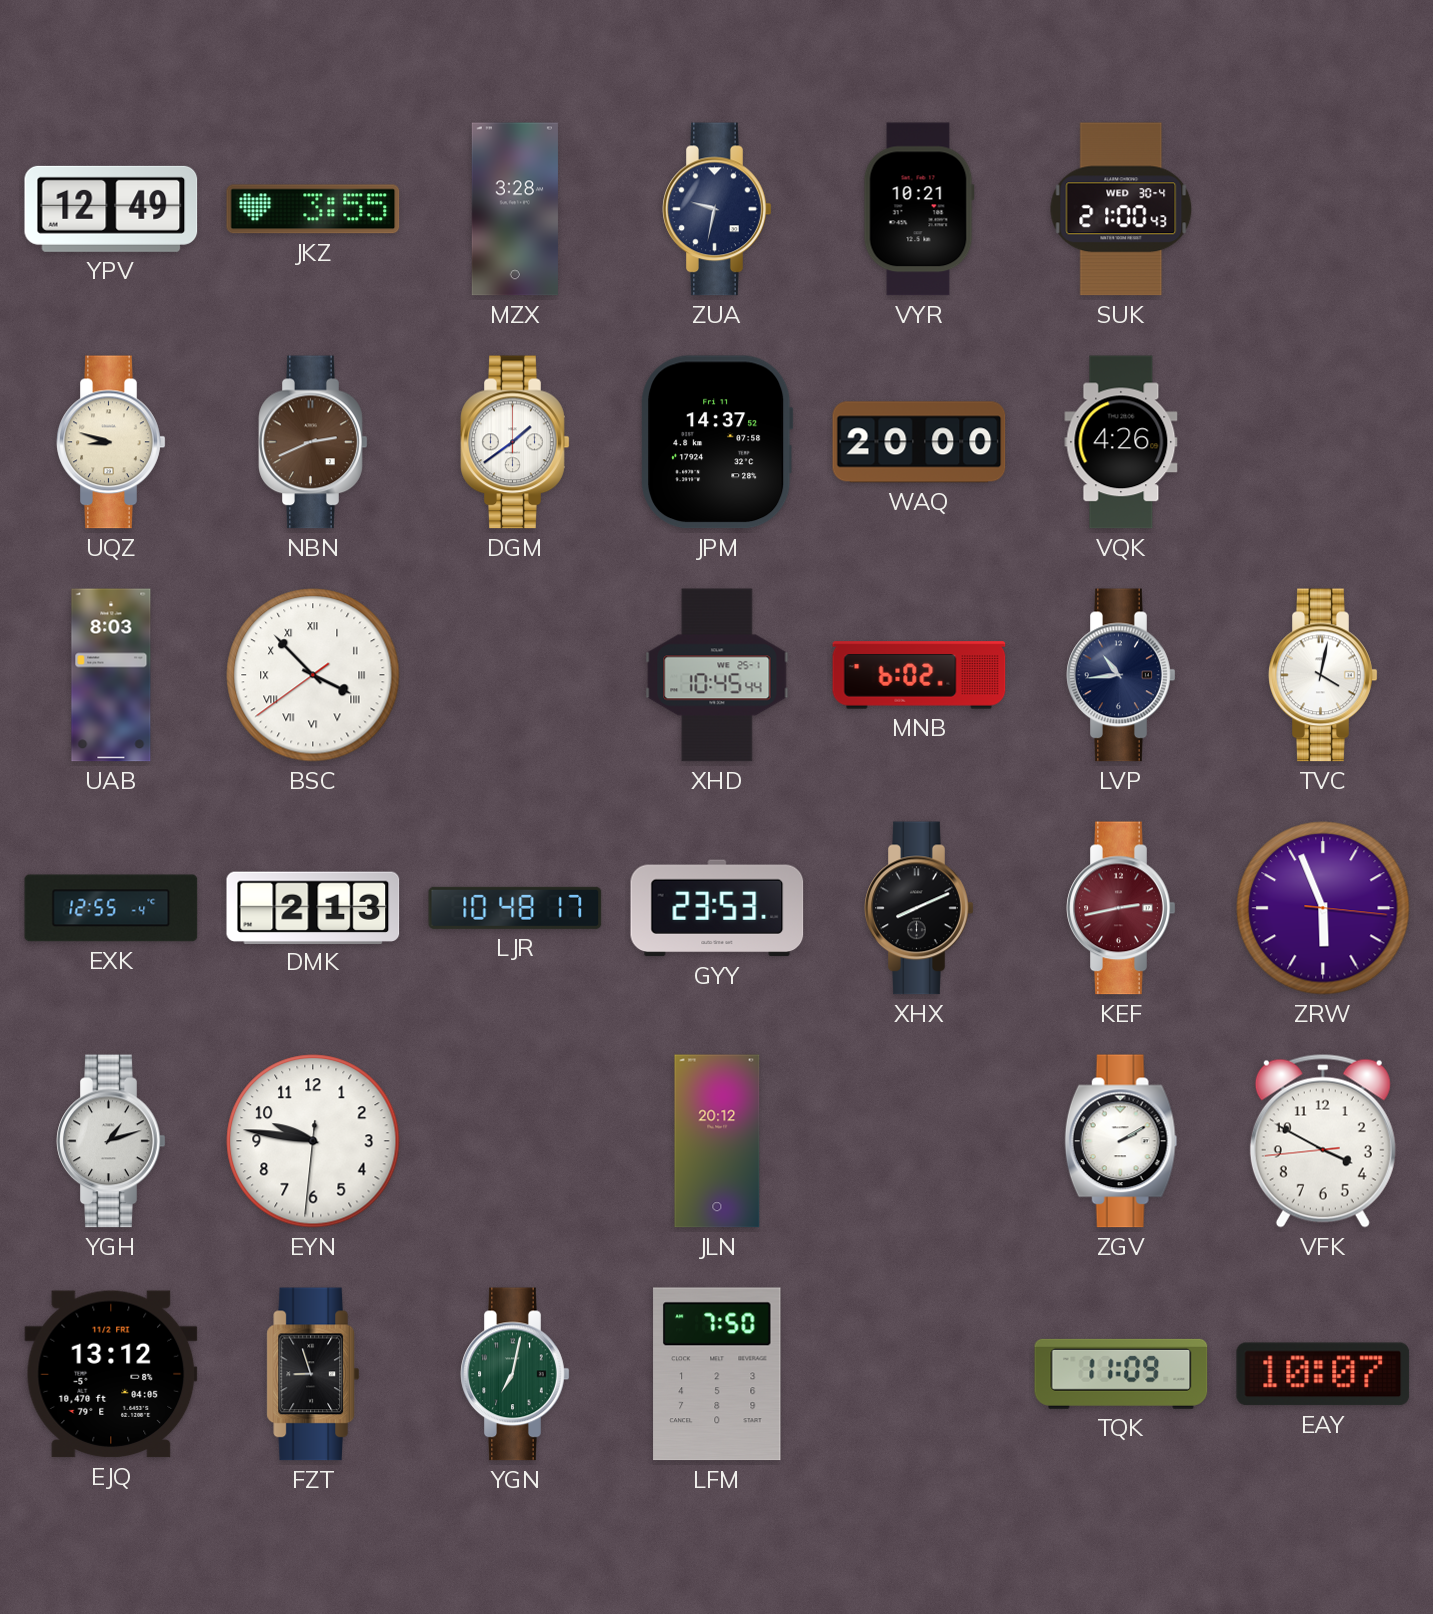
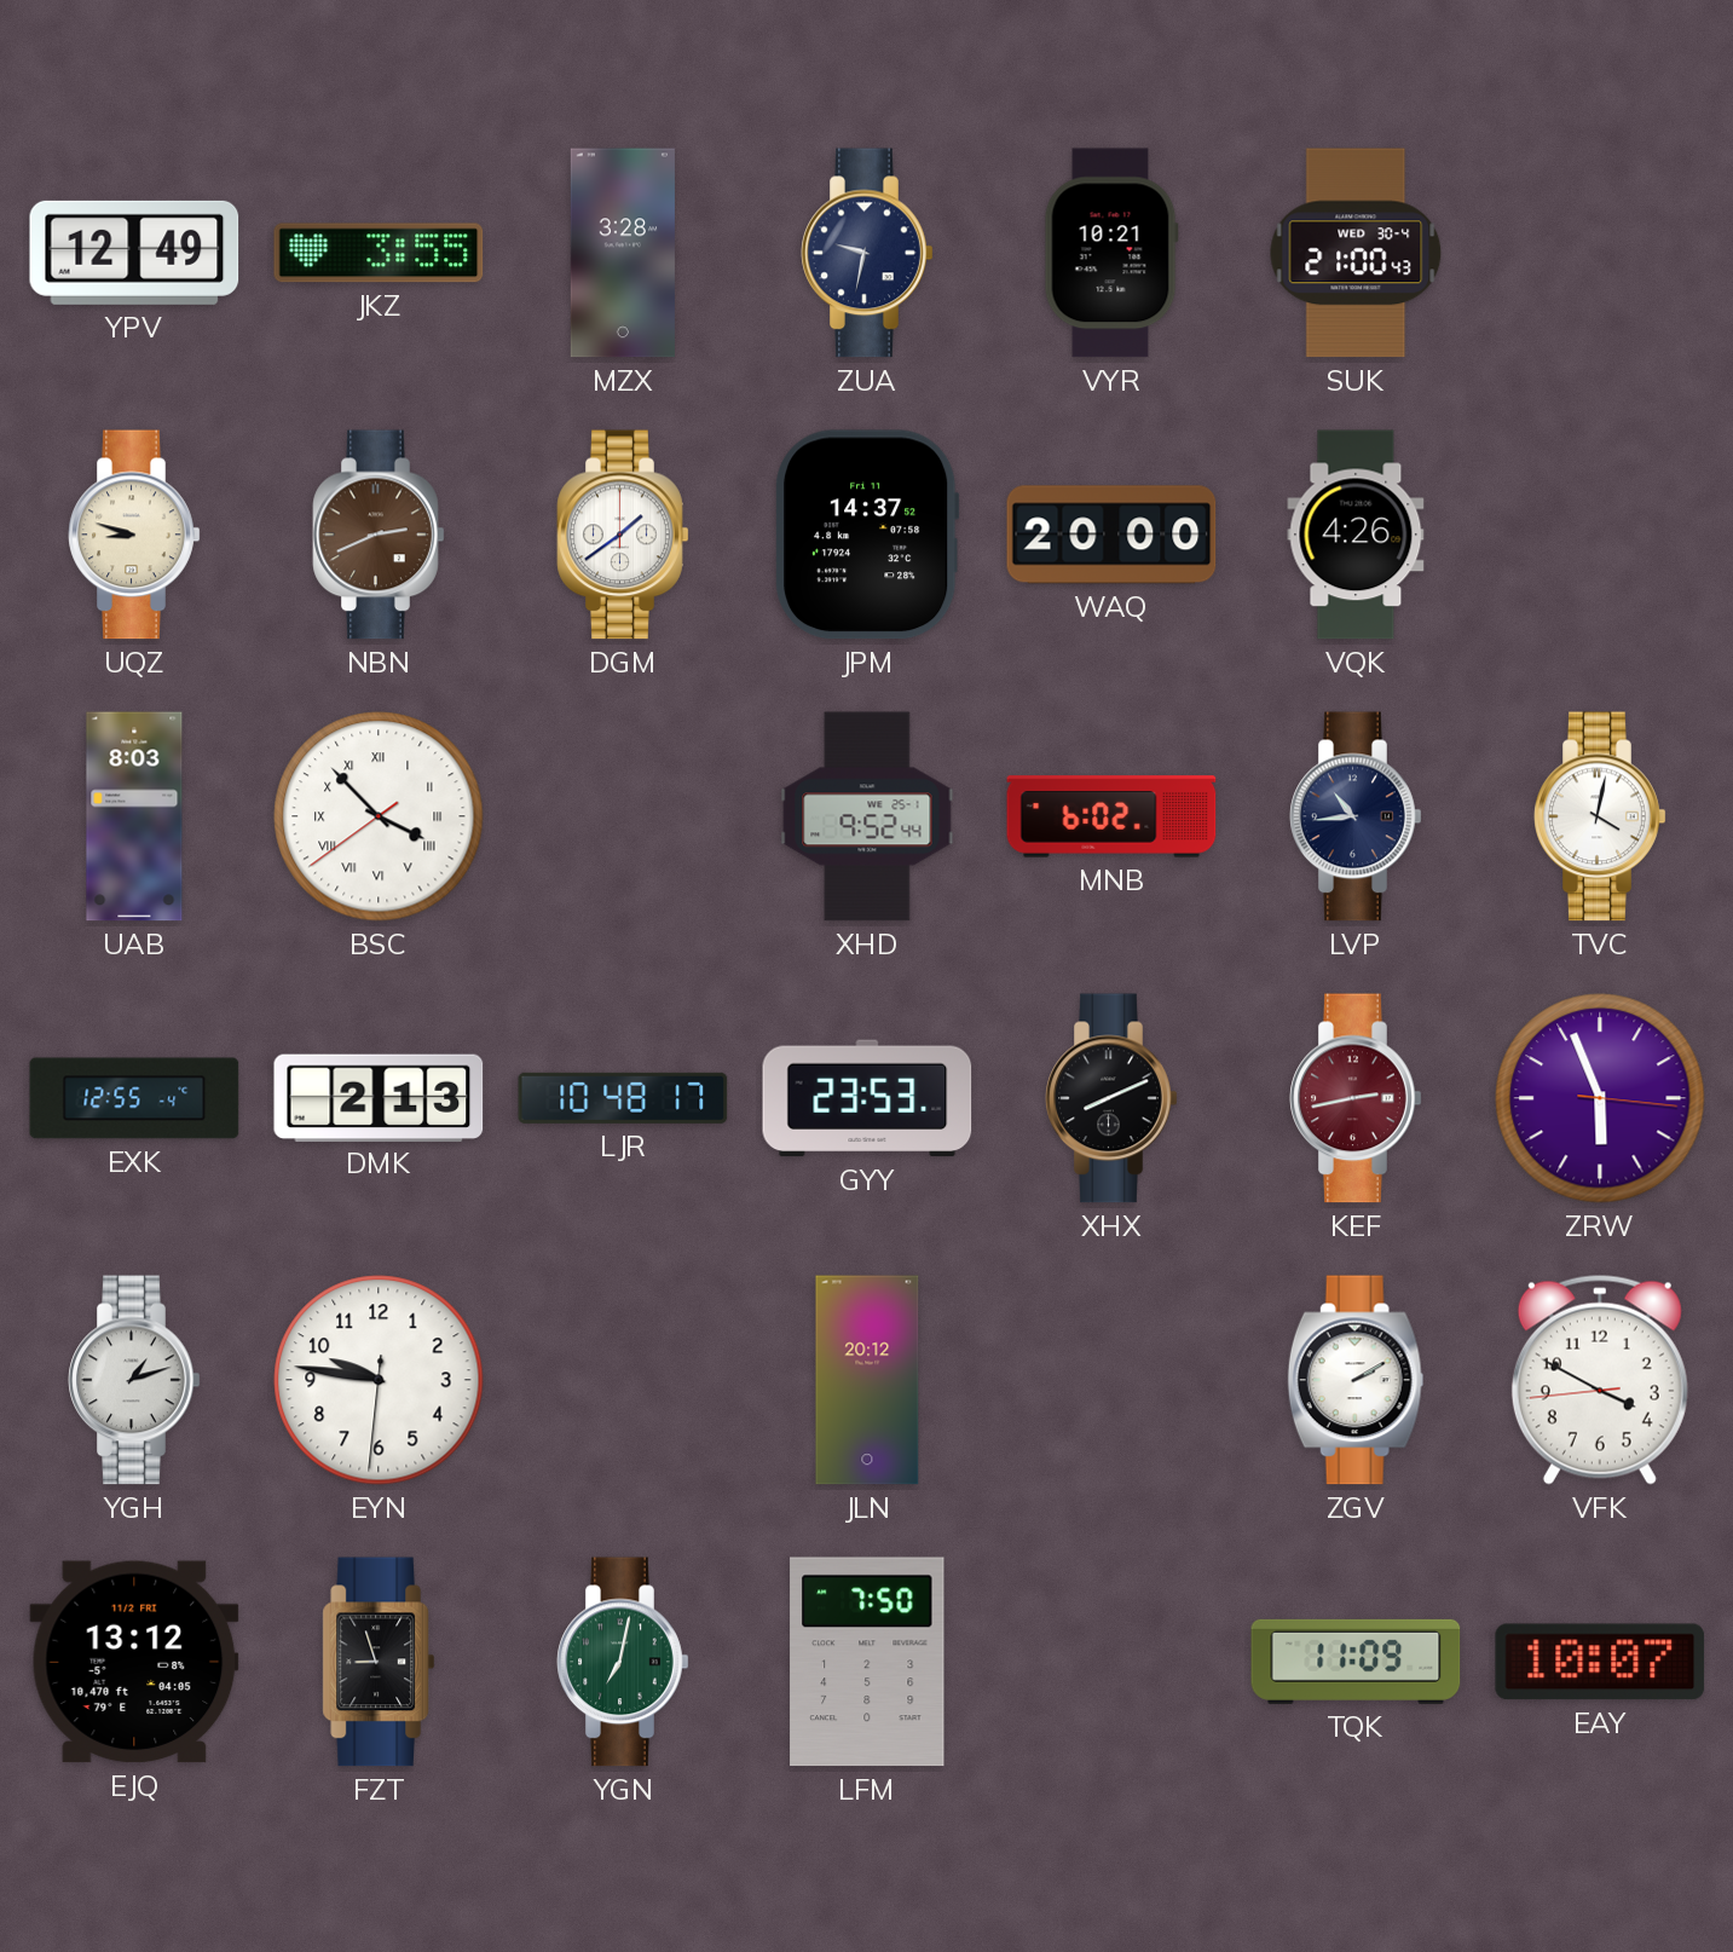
XHD: 10:45 -> 9:52 (867, 816)
